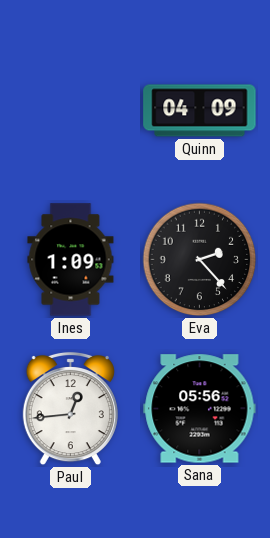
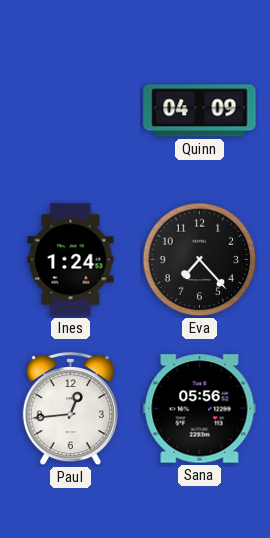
Ines: 1:09 -> 1:24 (71, 260)
Eva: 2:23 -> 7:23 (200, 260)
